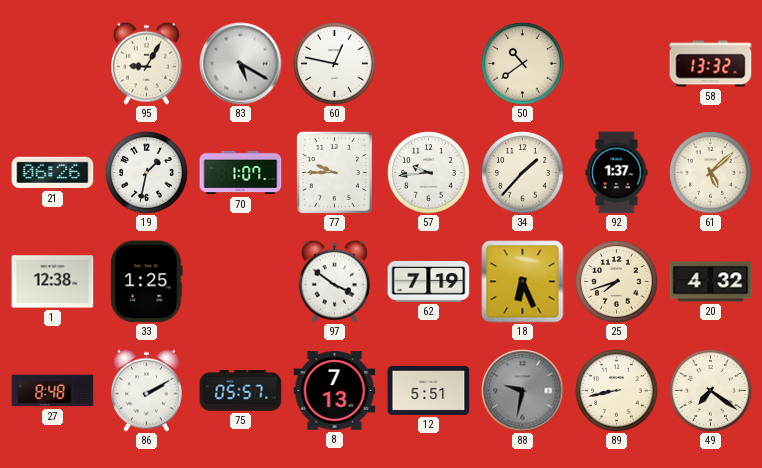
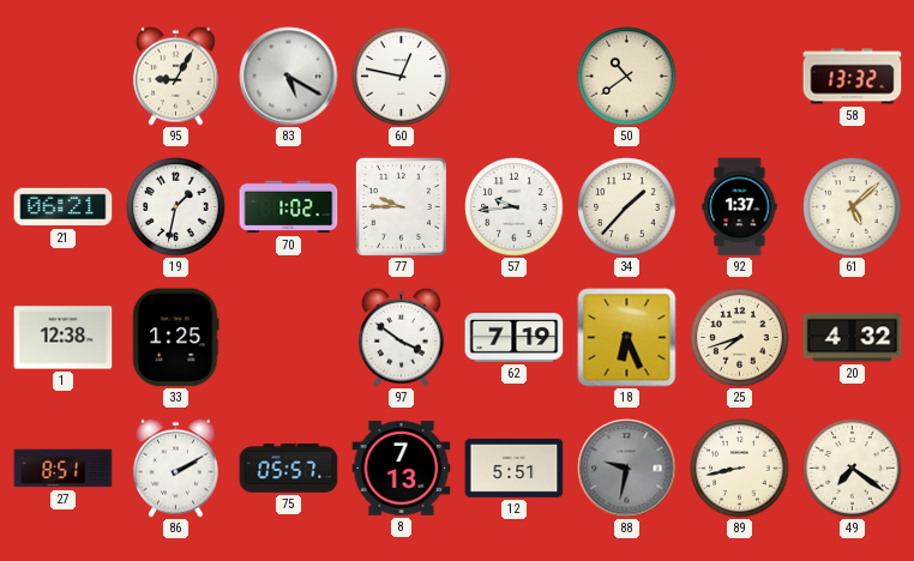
21: 06:26 -> 06:21 (64, 207)
70: 1:07 -> 1:02 (289, 207)
27: 8:48 -> 8:51 (64, 469)
